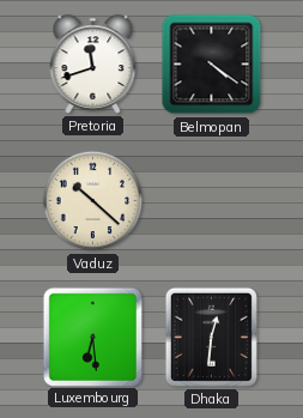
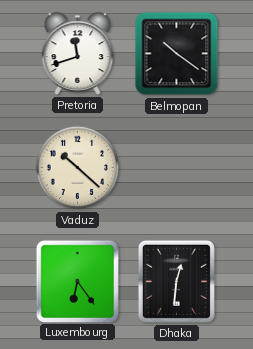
Belmopan: 4:21 -> 10:21 (177, 54)
Luxembourg: 6:29 -> 6:24 (77, 281)
